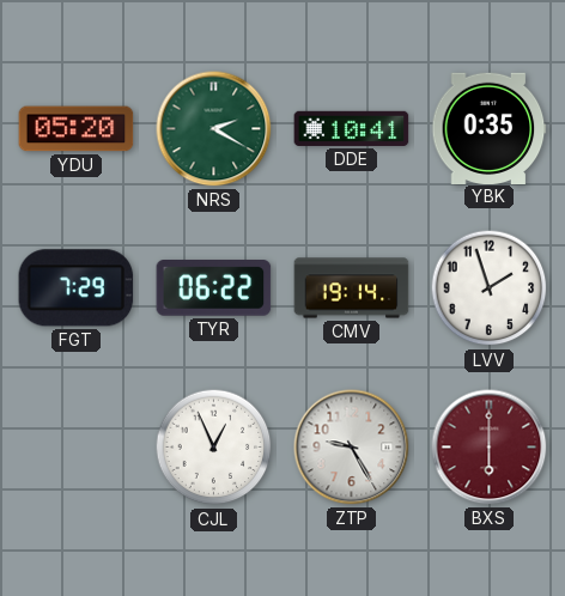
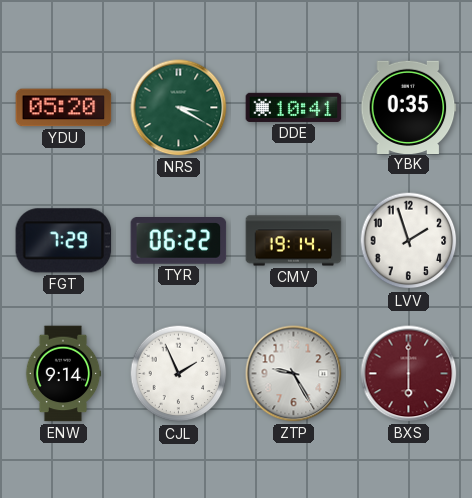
NRS: 2:20 -> 3:20 (179, 108)
ENW: none -> 9:14 (63, 374)
CJL: 12:56 -> 1:56 (179, 374)
